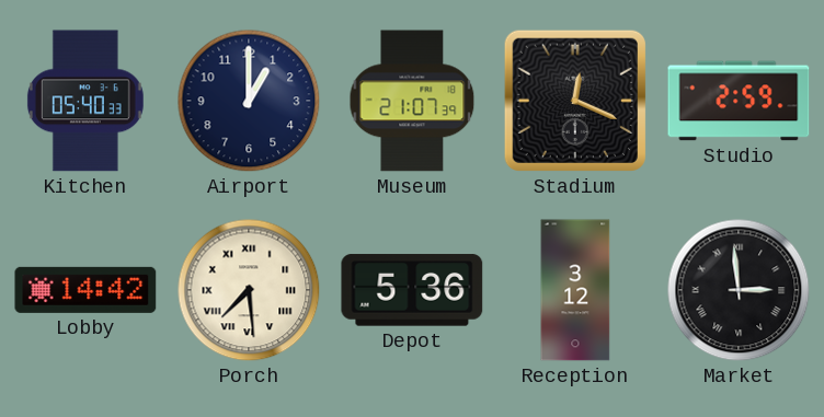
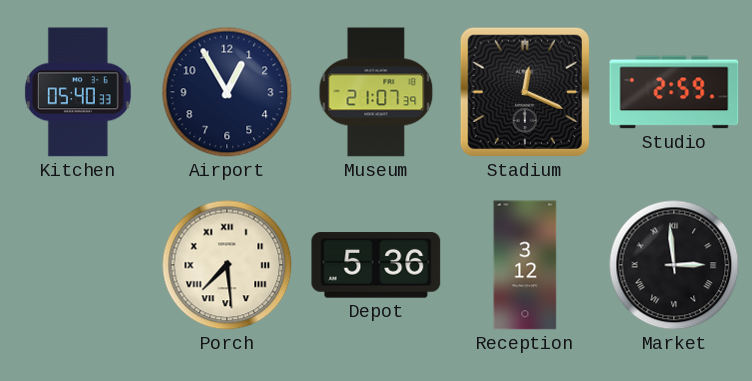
Airport: 1:00 -> 12:55 (227, 92)
Lobby: 14:42 -> none (85, 290)
